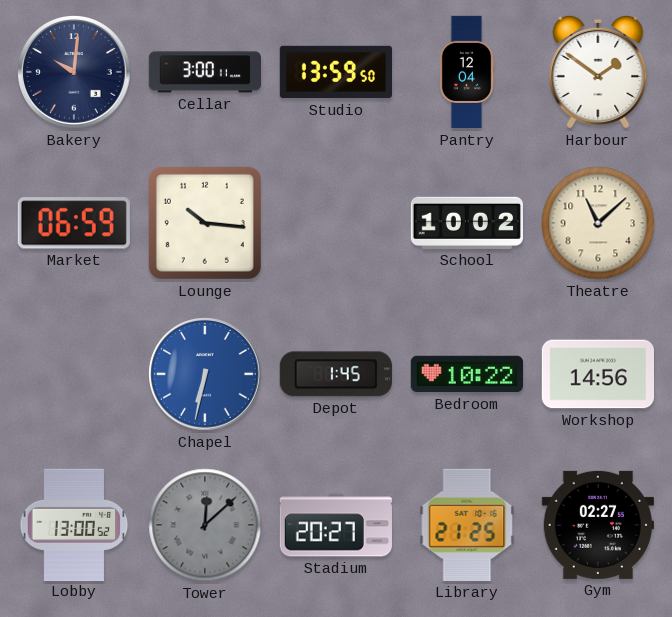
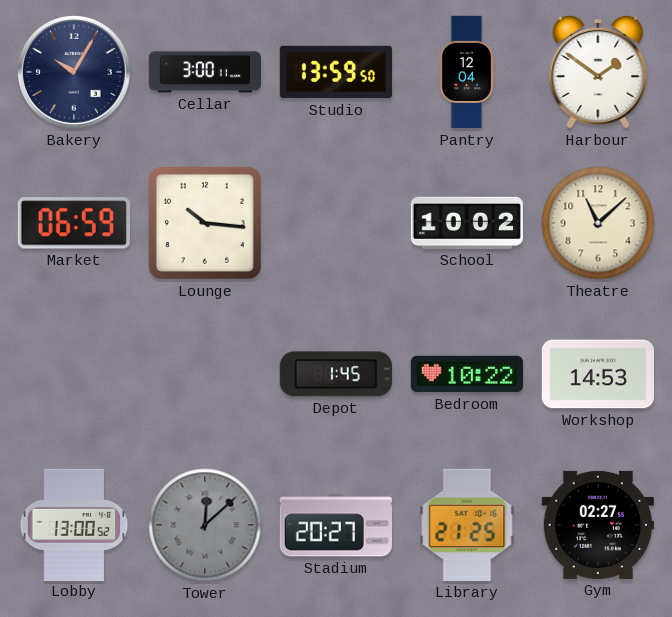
Bakery: 10:01 -> 10:05 (75, 73)
Chapel: 6:32 -> none (206, 375)
Workshop: 14:56 -> 14:53 (597, 374)
